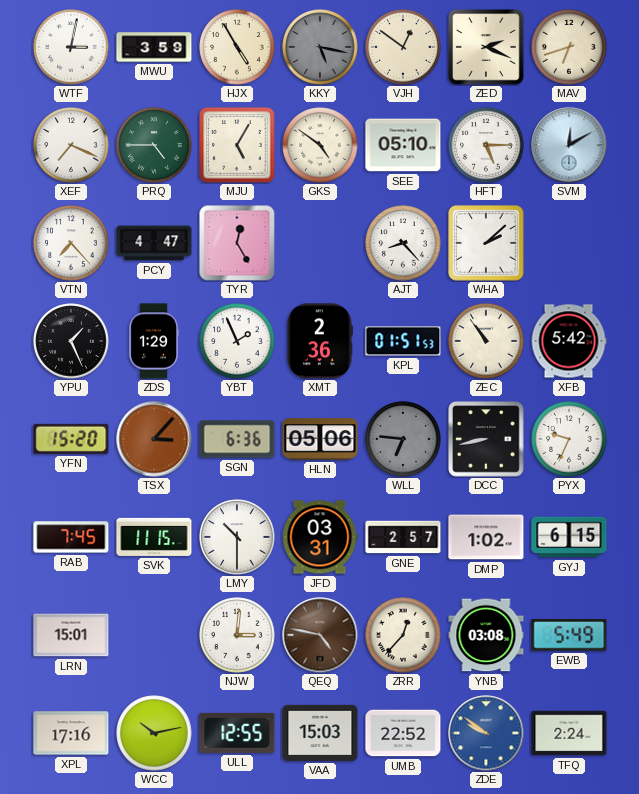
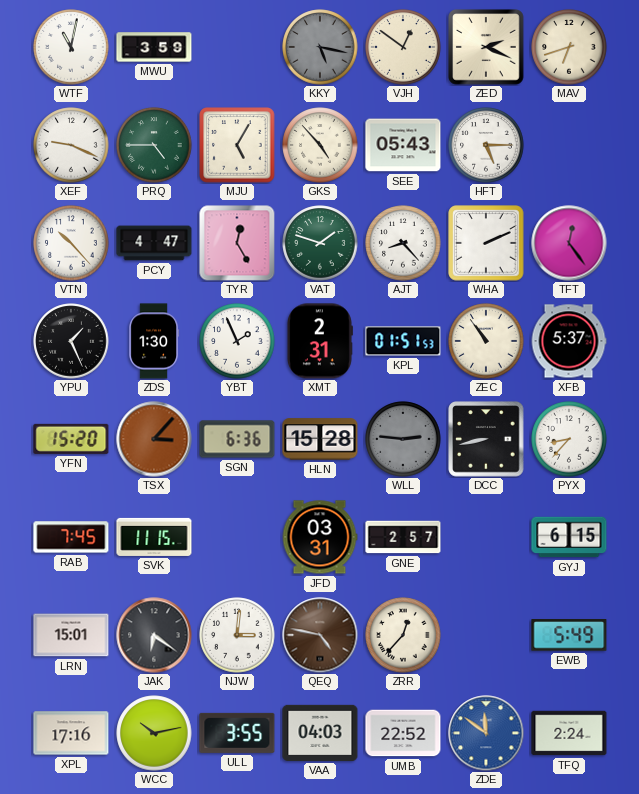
WTF: 3:02 -> 11:02 (71, 47)
HJX: 4:55 -> none (237, 47)
XEF: 7:19 -> 9:19 (71, 145)
GKS: 4:51 -> 4:53 (320, 145)
SEE: 05:10 -> 05:43 (403, 145)
SVM: 12:10 -> none (569, 145)
VTN: 7:23 -> 10:23 (71, 243)
VAT: none -> 1:48 (320, 243)
WHA: 2:08 -> 2:11 (486, 243)
TFT: none -> 12:24 (569, 243)
ZDS: 1:29 -> 1:30 (154, 341)
XMT: 2:36 -> 2:31 (319, 341)
XFB: 5:42 -> 5:37 (569, 341)
HLN: 05:06 -> 15:28 (320, 439)
WLL: 6:46 -> 2:46 (403, 439)
PYX: 9:34 -> 8:37 (569, 439)
LMY: 10:30 -> none (237, 537)
DMP: 1:02 -> none (486, 537)
JAK: none -> 6:21 (154, 635)
YNB: 03:08 -> none (486, 635)
ULL: 12:55 -> 3:55 (237, 733)
VAA: 15:03 -> 04:03 (320, 733)
ZDE: 9:51 -> 11:51 (486, 733)
